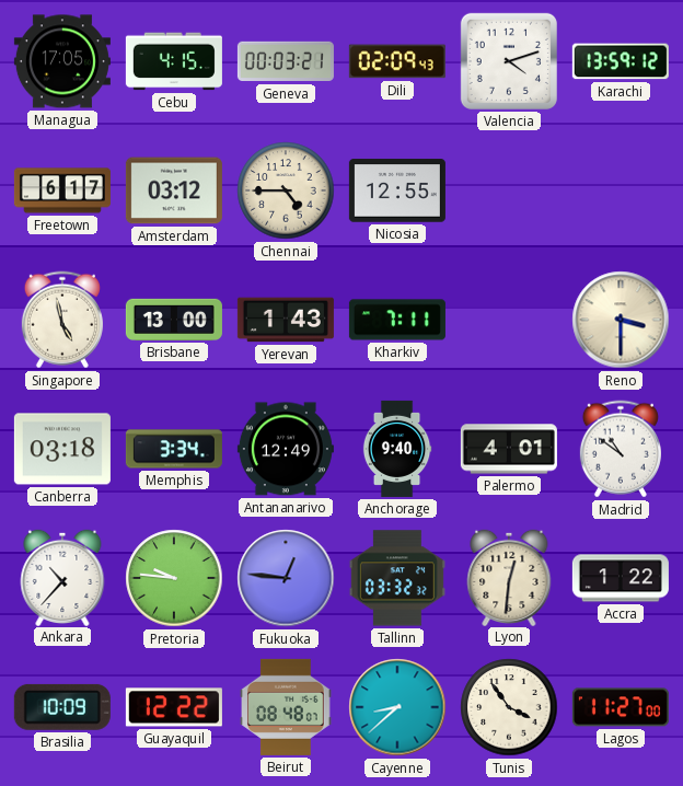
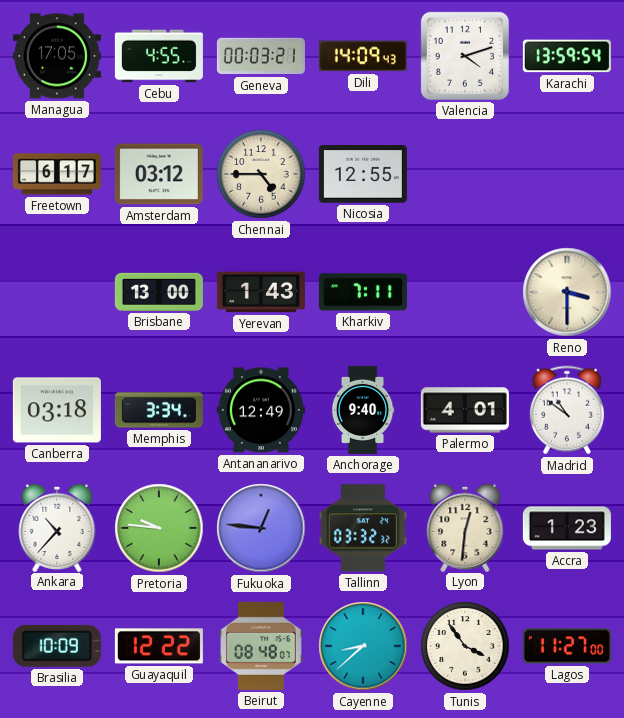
Cebu: 4:15 -> 4:55 (159, 56)
Dili: 02:09 -> 14:09 (363, 56)
Karachi: 13:59:12 -> 13:59:54 (567, 56)
Singapore: 4:58 -> none (62, 320)
Accra: 1:22 -> 1:23 (567, 528)
